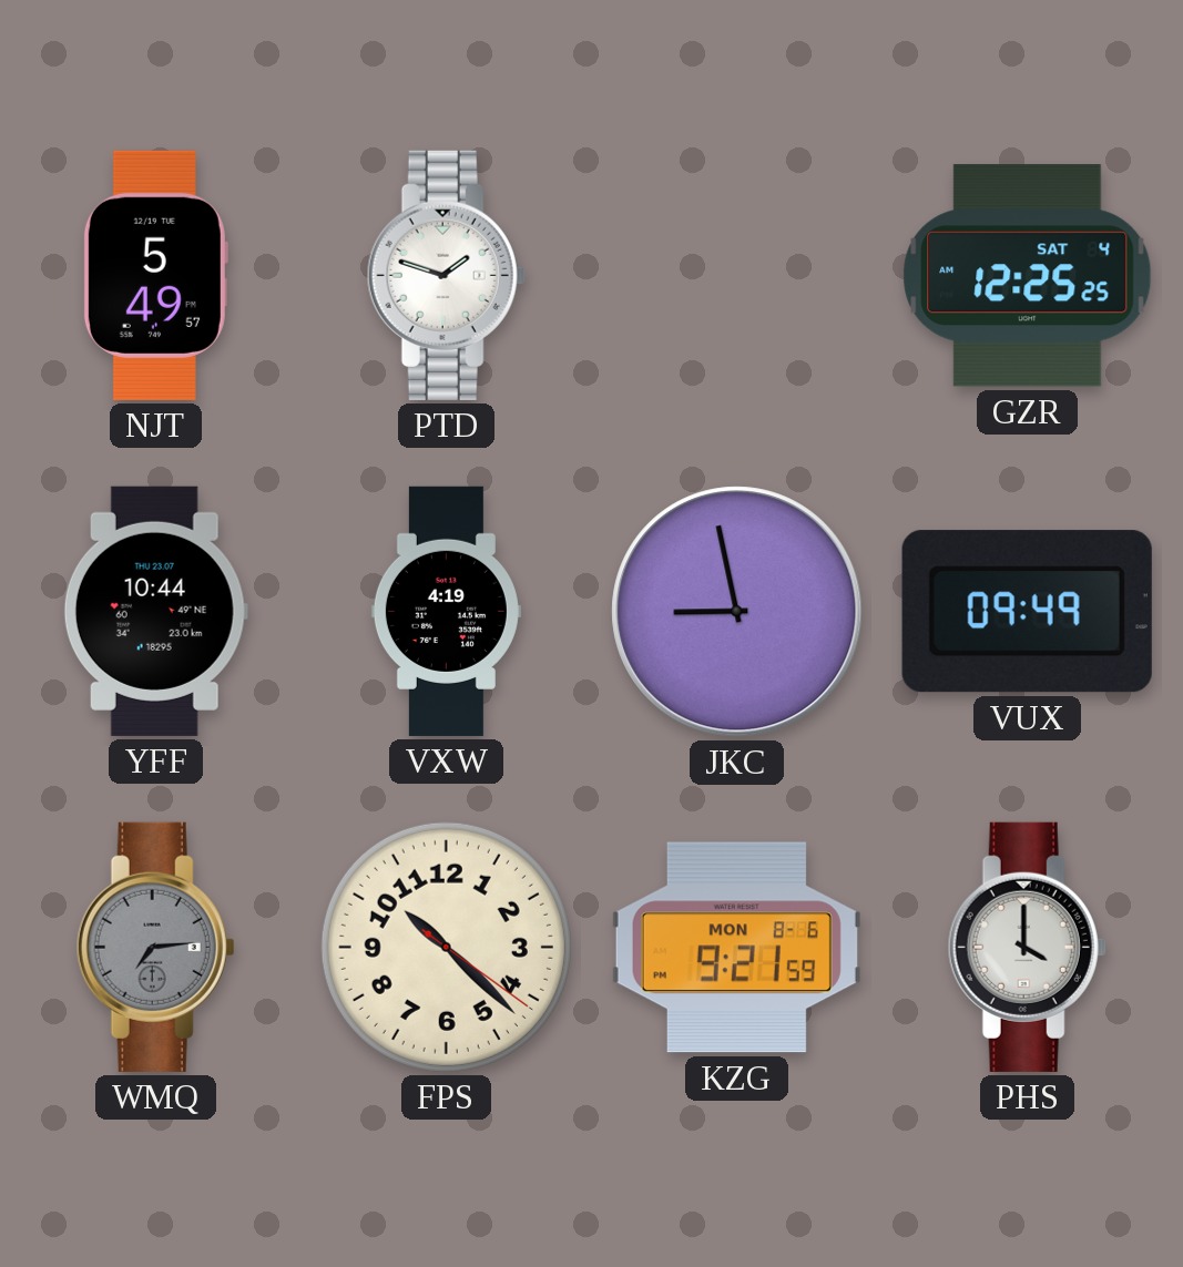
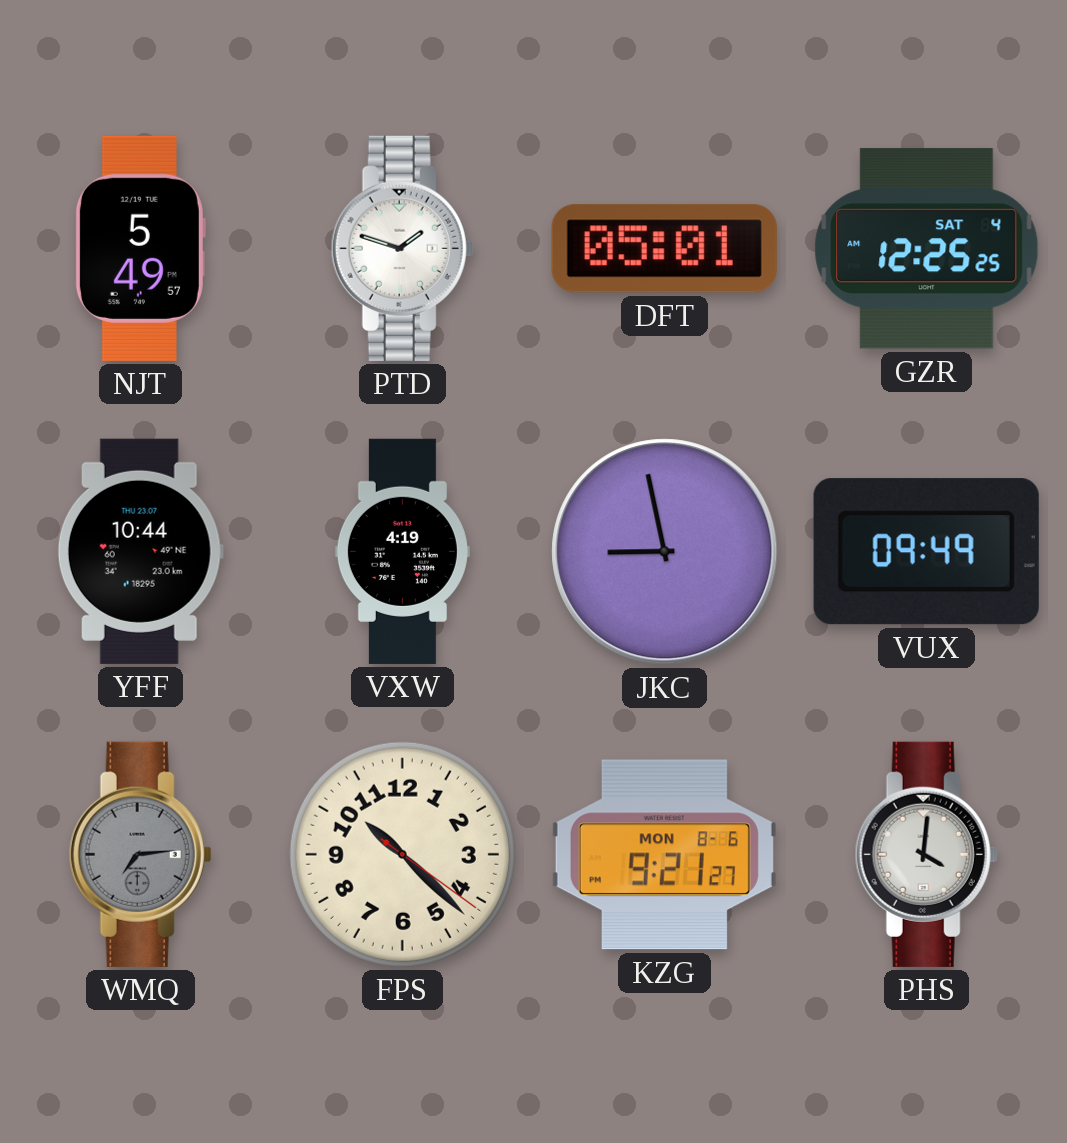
DFT: none -> 05:01 (664, 249)
KZG: 9:21:59 -> 9:21:27 (664, 855)
PHS: 4:00 -> 4:01 (926, 854)
